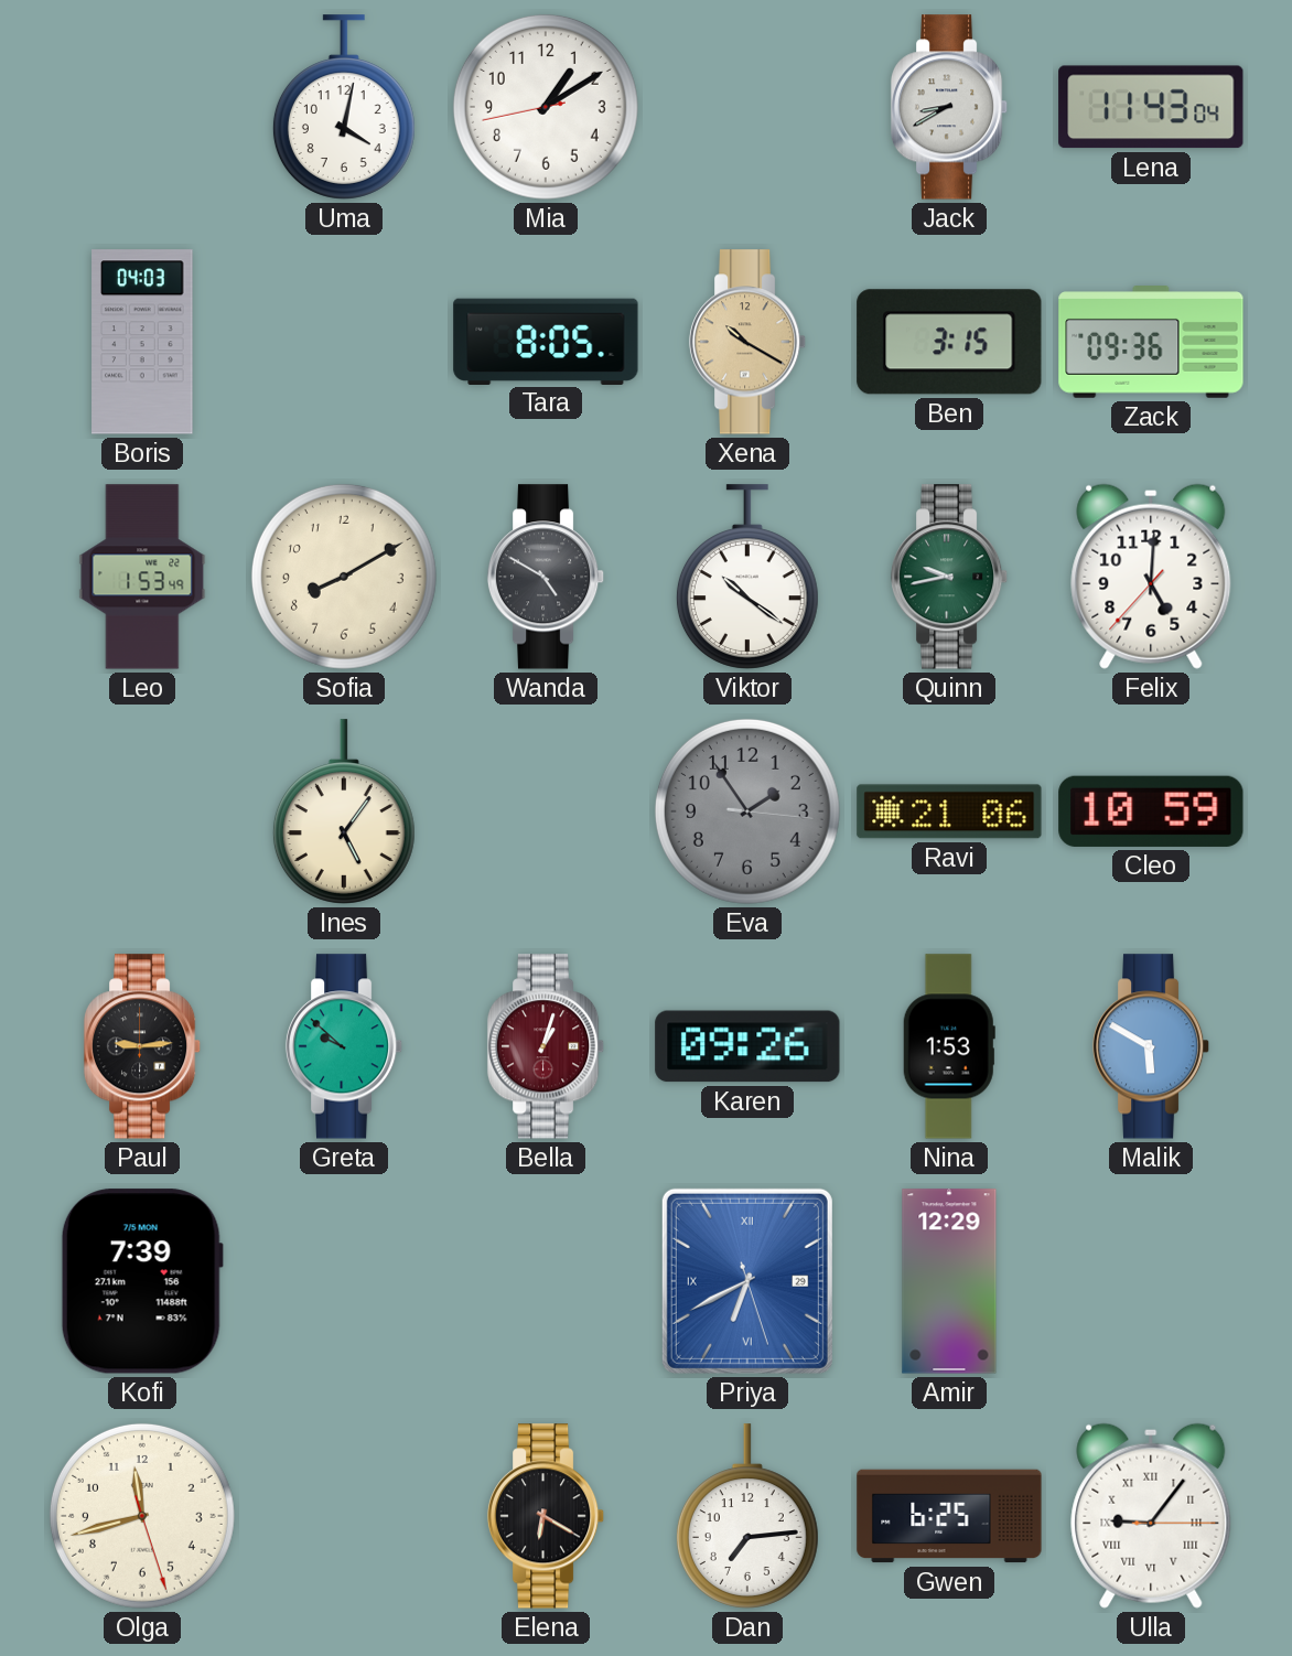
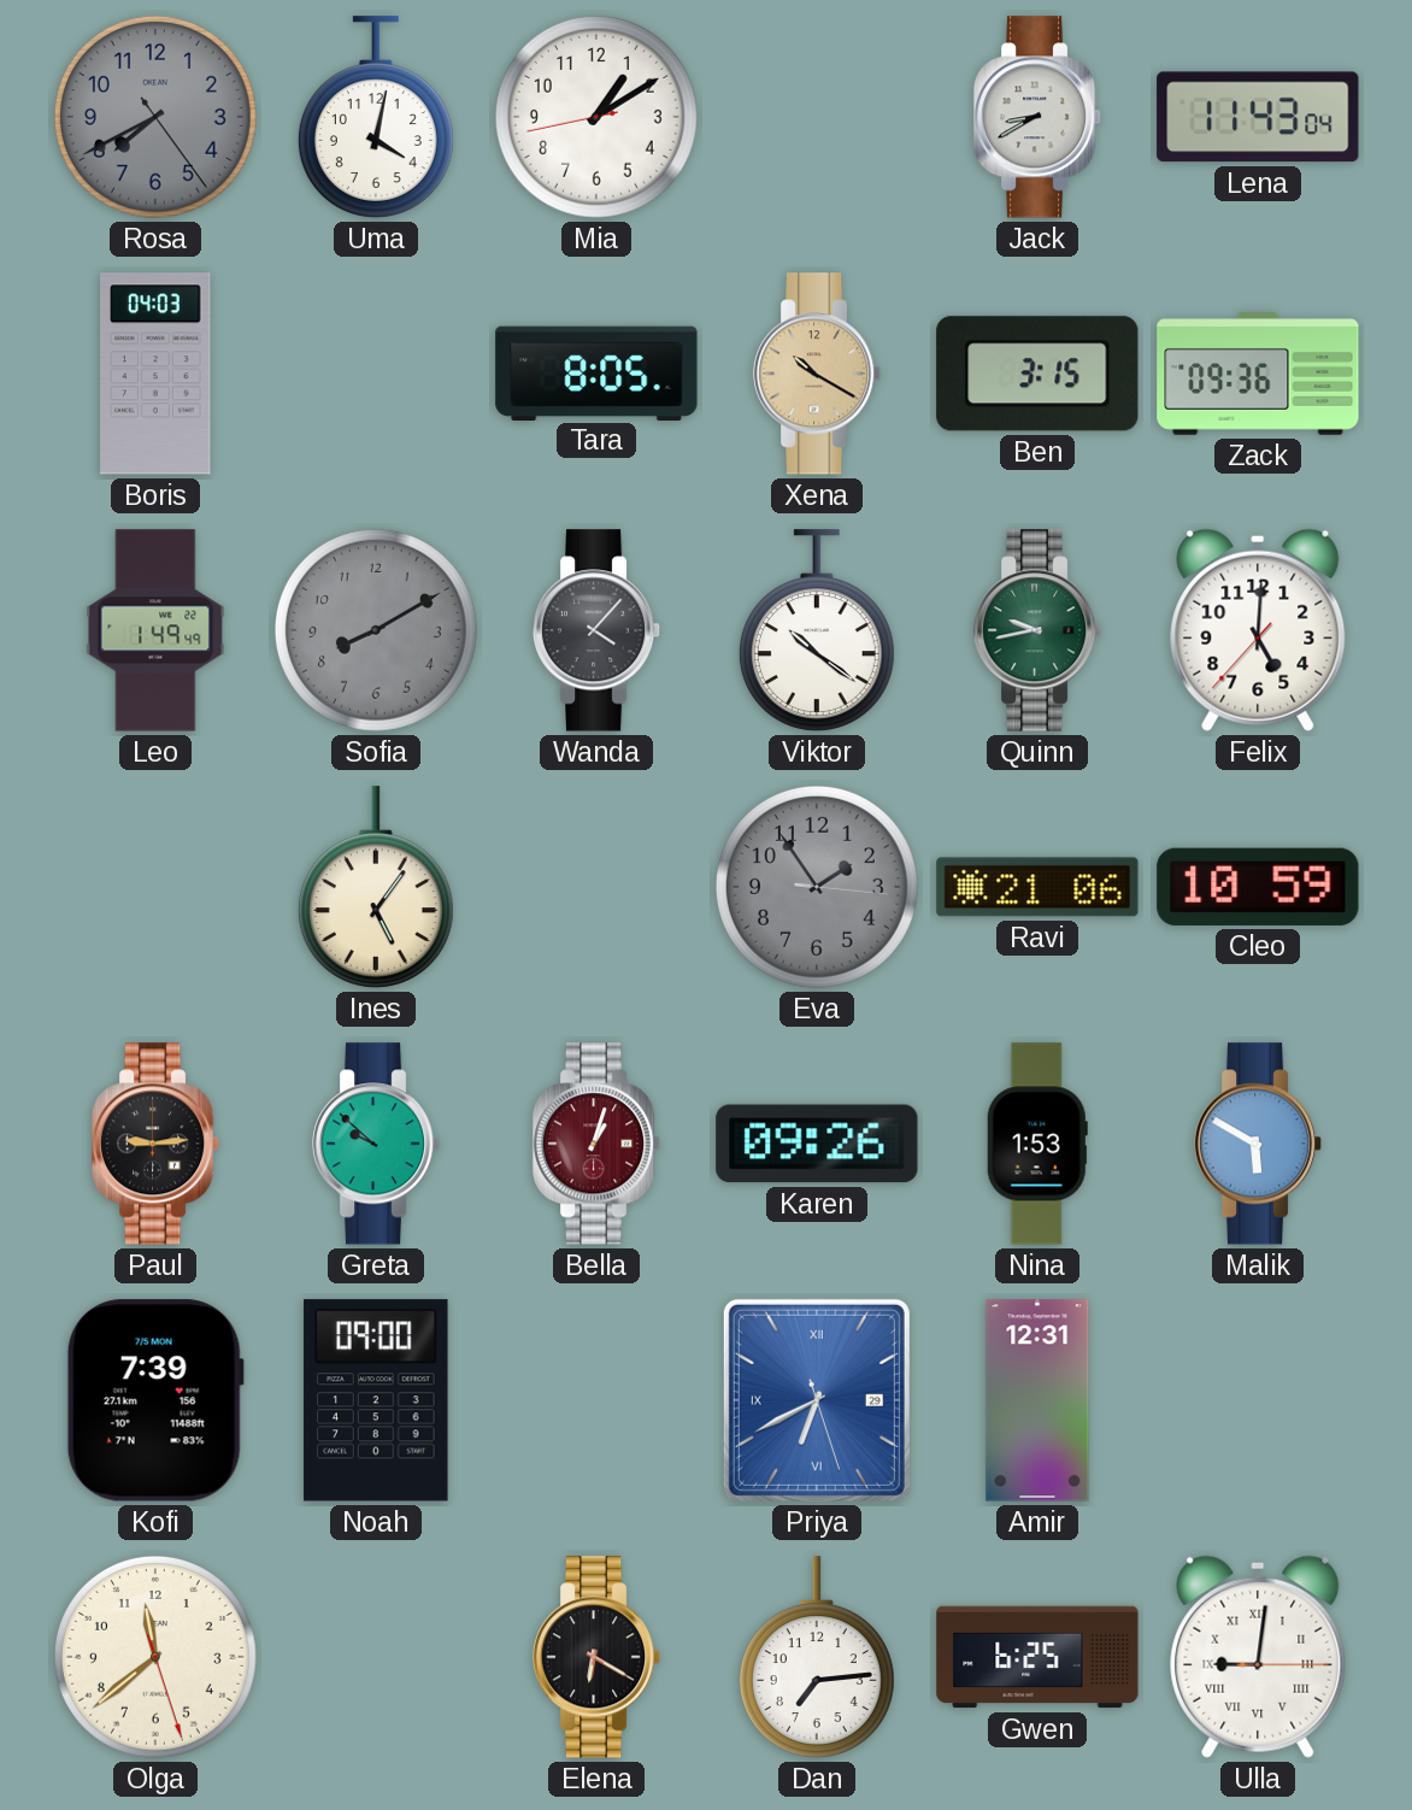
Rosa: none -> 7:40 (155, 117)
Leo: 1:53 -> 1:49 (155, 630)
Sofia dial: cream -> grey (376, 630)
Wanda: 4:50 -> 4:07 (596, 630)
Noah: none -> 09:00 (376, 1400)
Amir: 12:29 -> 12:31 (1037, 1400)
Olga: 11:42 -> 11:38 (155, 1657)
Ulla: 9:06 -> 9:01 (1258, 1657)
